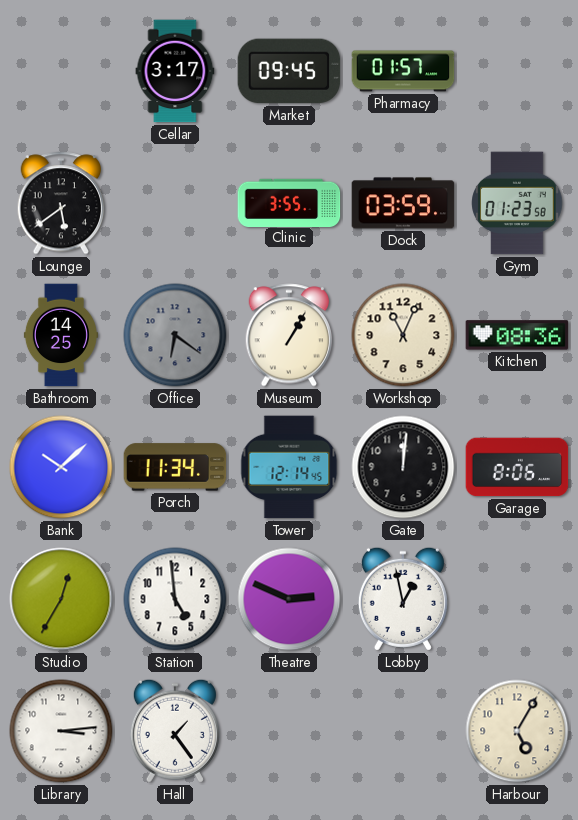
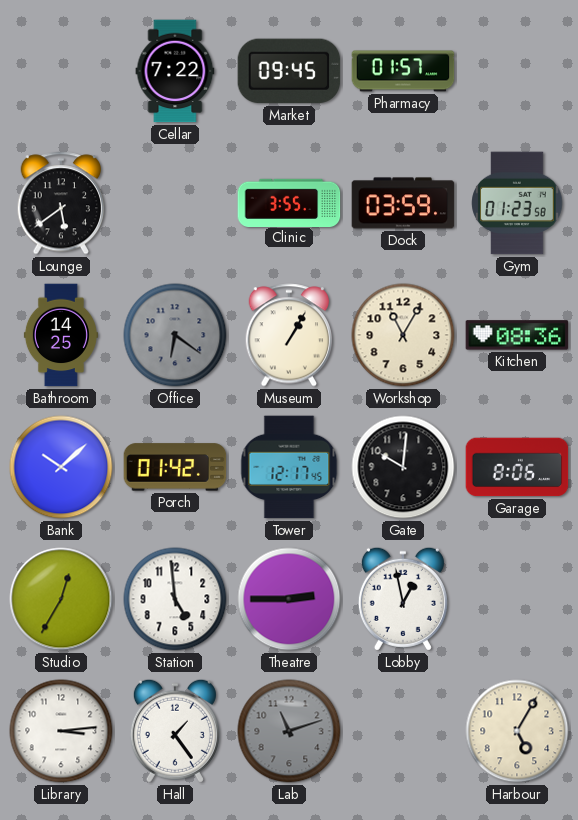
Cellar: 3:17 -> 7:22 (175, 71)
Workshop: 11:04 -> 11:05 (403, 335)
Porch: 11:34 -> 01:42 (175, 467)
Tower: 12:14 -> 12:17 (289, 467)
Gate: 12:01 -> 10:01 (403, 467)
Theatre: 2:49 -> 2:45 (289, 599)
Lab: none -> 11:12 (289, 731)
